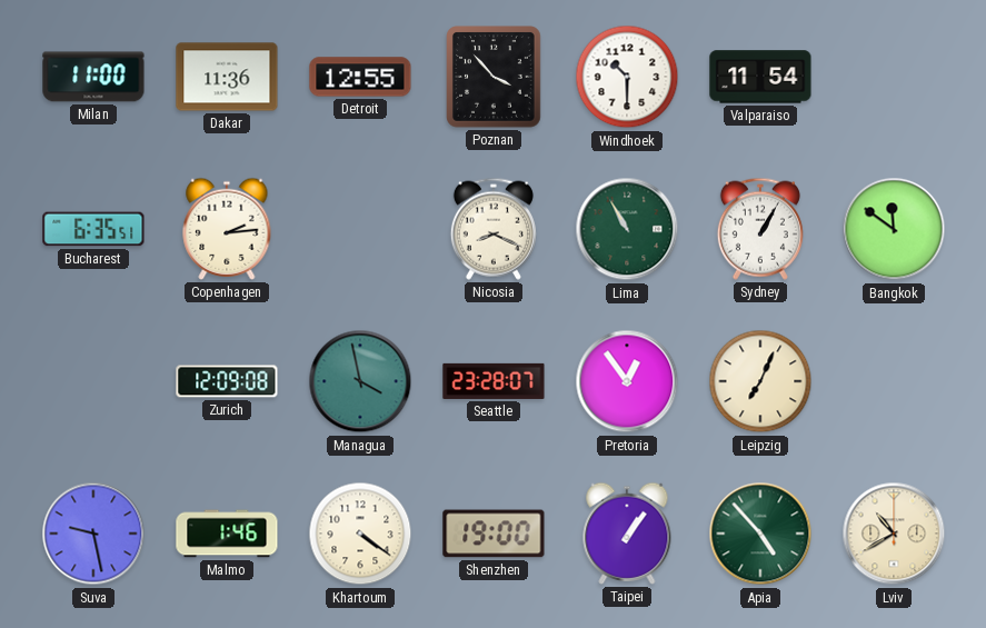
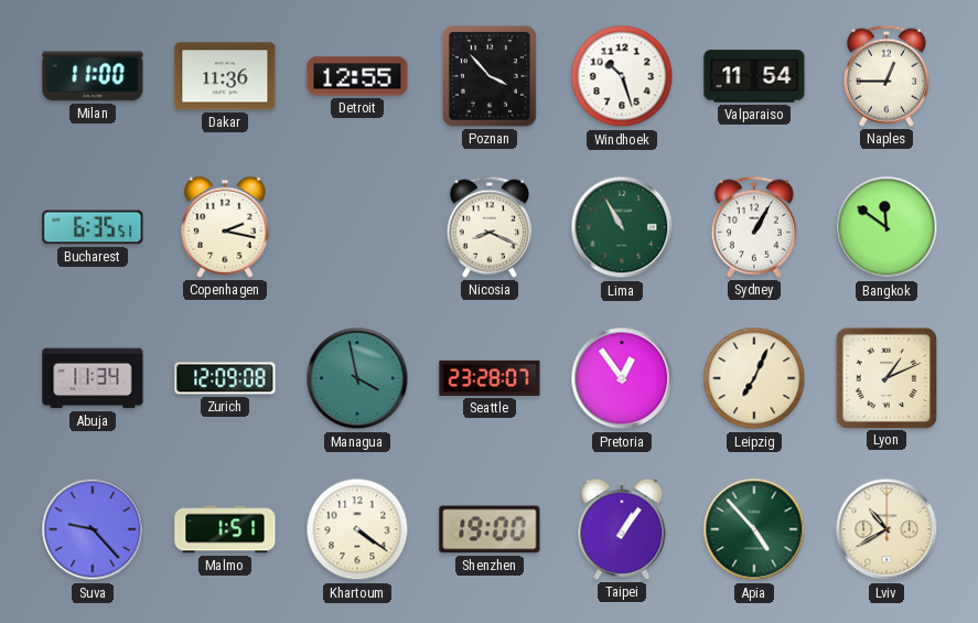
Windhoek: 10:30 -> 10:27 (622, 76)
Naples: none -> 12:45 (886, 76)
Copenhagen: 2:14 -> 2:17 (225, 227)
Abuja: none -> 11:34 (93, 378)
Lyon: none -> 1:11 (885, 377)
Suva: 9:28 -> 9:23 (93, 529)
Malmo: 1:46 -> 1:51 (225, 529)
